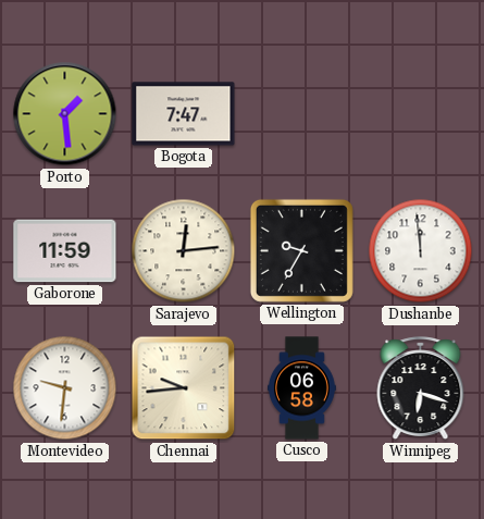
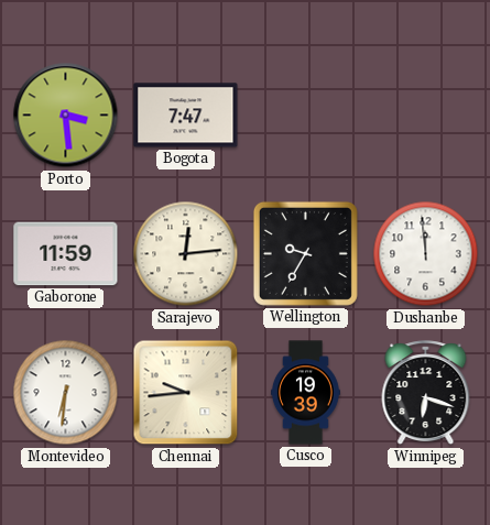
Porto: 1:29 -> 3:29 (66, 116)
Montevideo: 9:31 -> 6:31 (66, 393)
Cusco: 06:58 -> 19:39 (305, 393)
